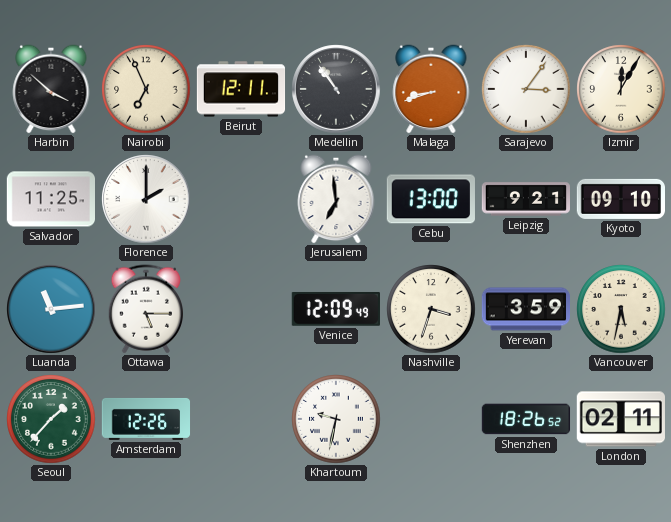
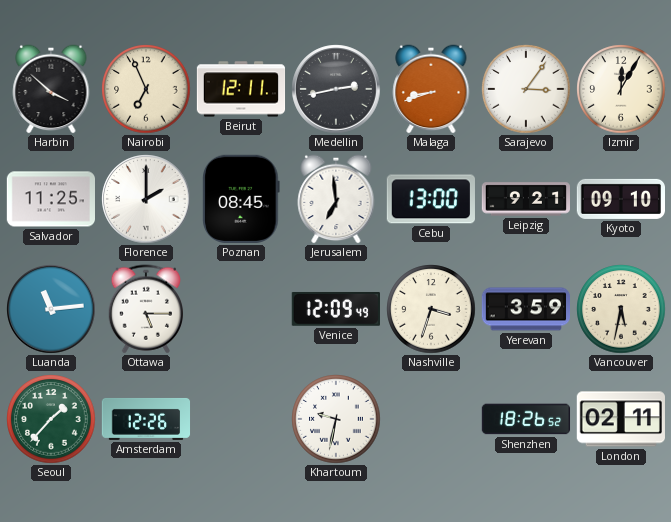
Medellin: 10:54 -> 2:43 (336, 89)
Poznan: none -> 08:45 (241, 199)
